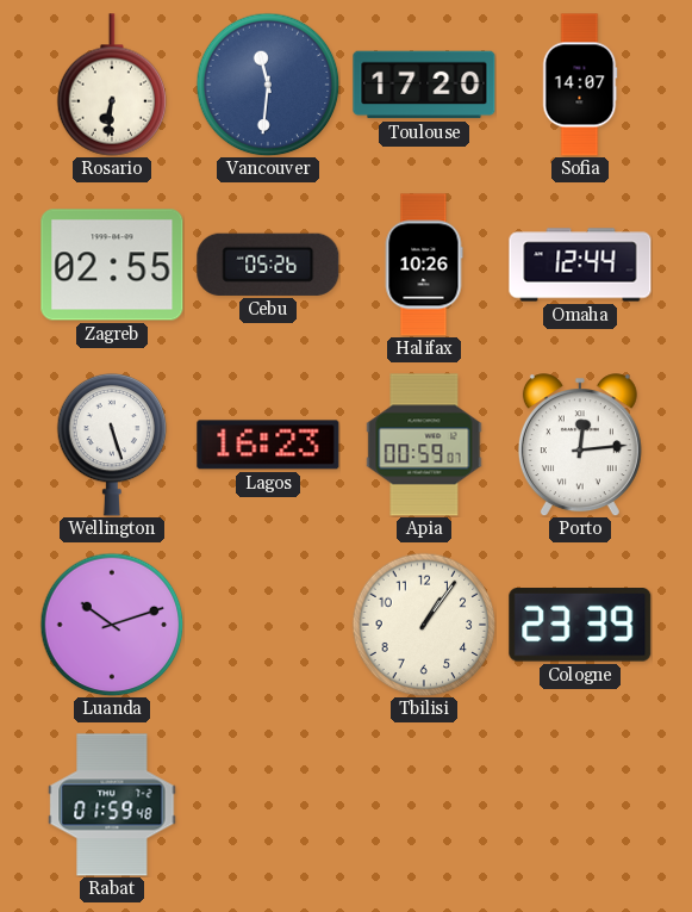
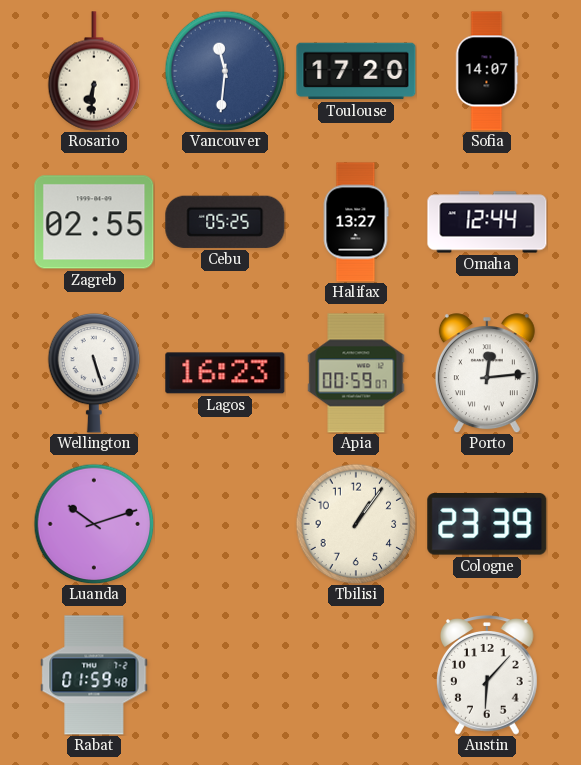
Cebu: 05:26 -> 05:25 (225, 222)
Halifax: 10:26 -> 13:27 (356, 222)
Austin: none -> 6:07 (487, 675)
